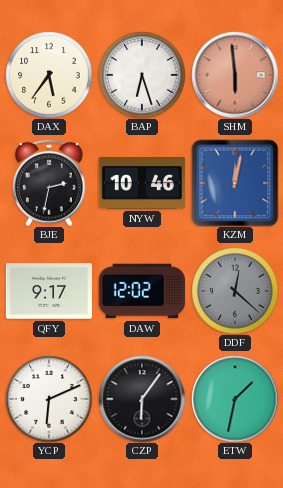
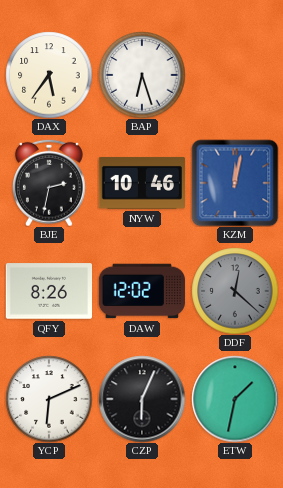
SHM: 5:59 -> none (235, 75)
QFY: 9:17 -> 8:26 (48, 291)
CZP: 6:06 -> 6:04 (142, 399)
